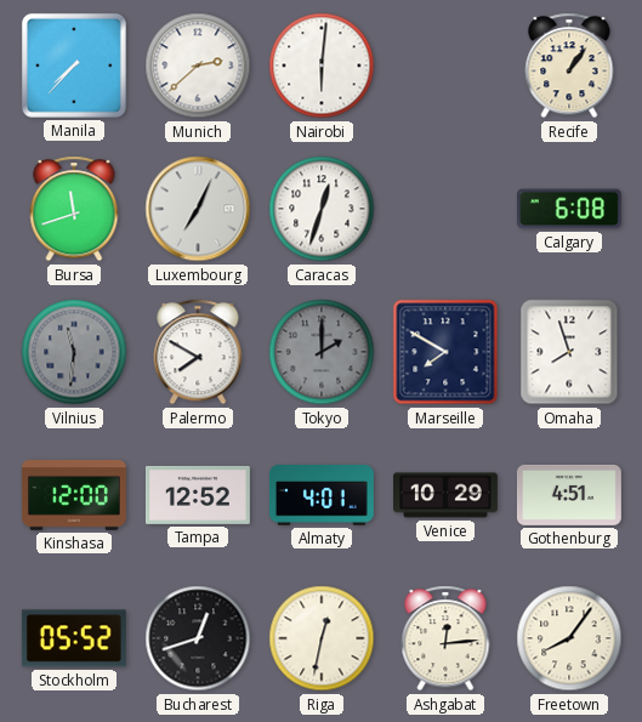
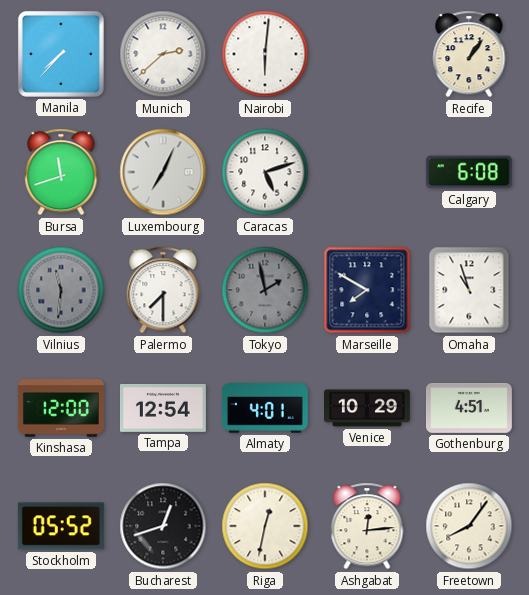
Caracas: 12:33 -> 5:12 (265, 172)
Palermo: 7:50 -> 7:30 (163, 290)
Tokyo: 2:00 -> 1:58 (265, 290)
Omaha: 7:57 -> 10:57 (469, 290)
Tampa: 12:52 -> 12:54 (163, 408)
